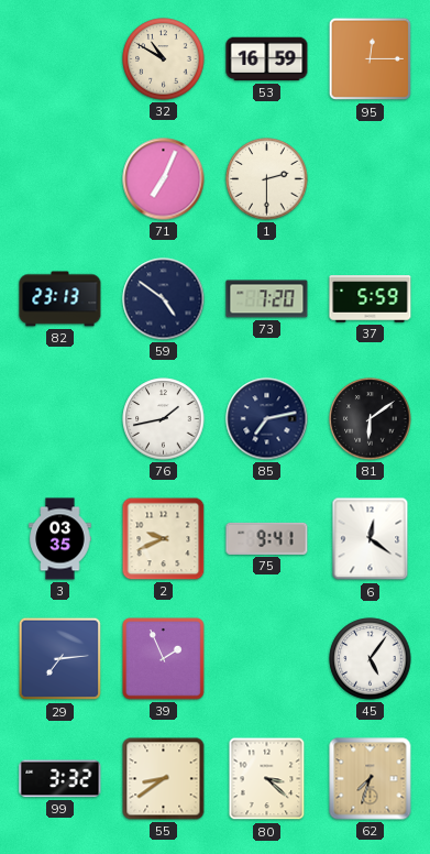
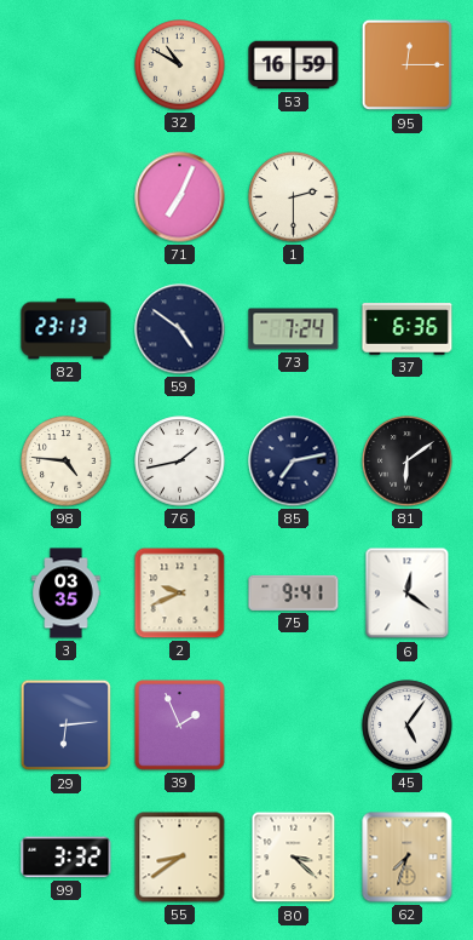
73: 7:20 -> 7:24 (294, 329)
37: 5:59 -> 6:36 (408, 329)
98: none -> 4:46 (67, 462)
29: 7:14 -> 6:14 (67, 726)
